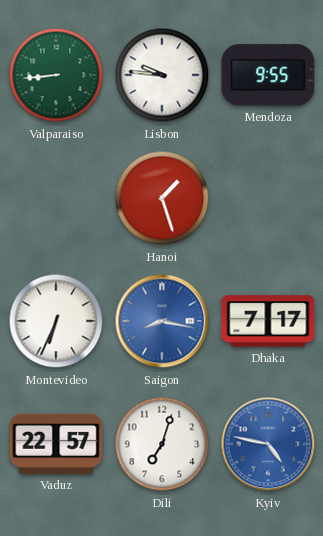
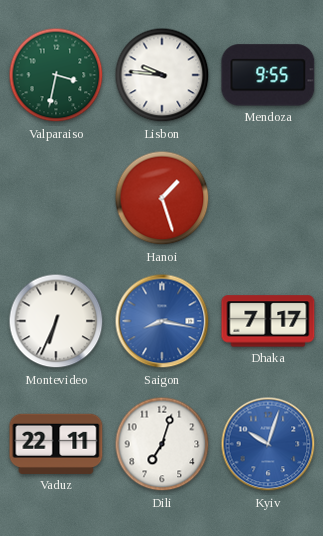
Valparaiso: 8:44 -> 3:32 (56, 75)
Vaduz: 22:57 -> 22:11 (56, 444)
Kyiv: 4:47 -> 10:03 (268, 444)
